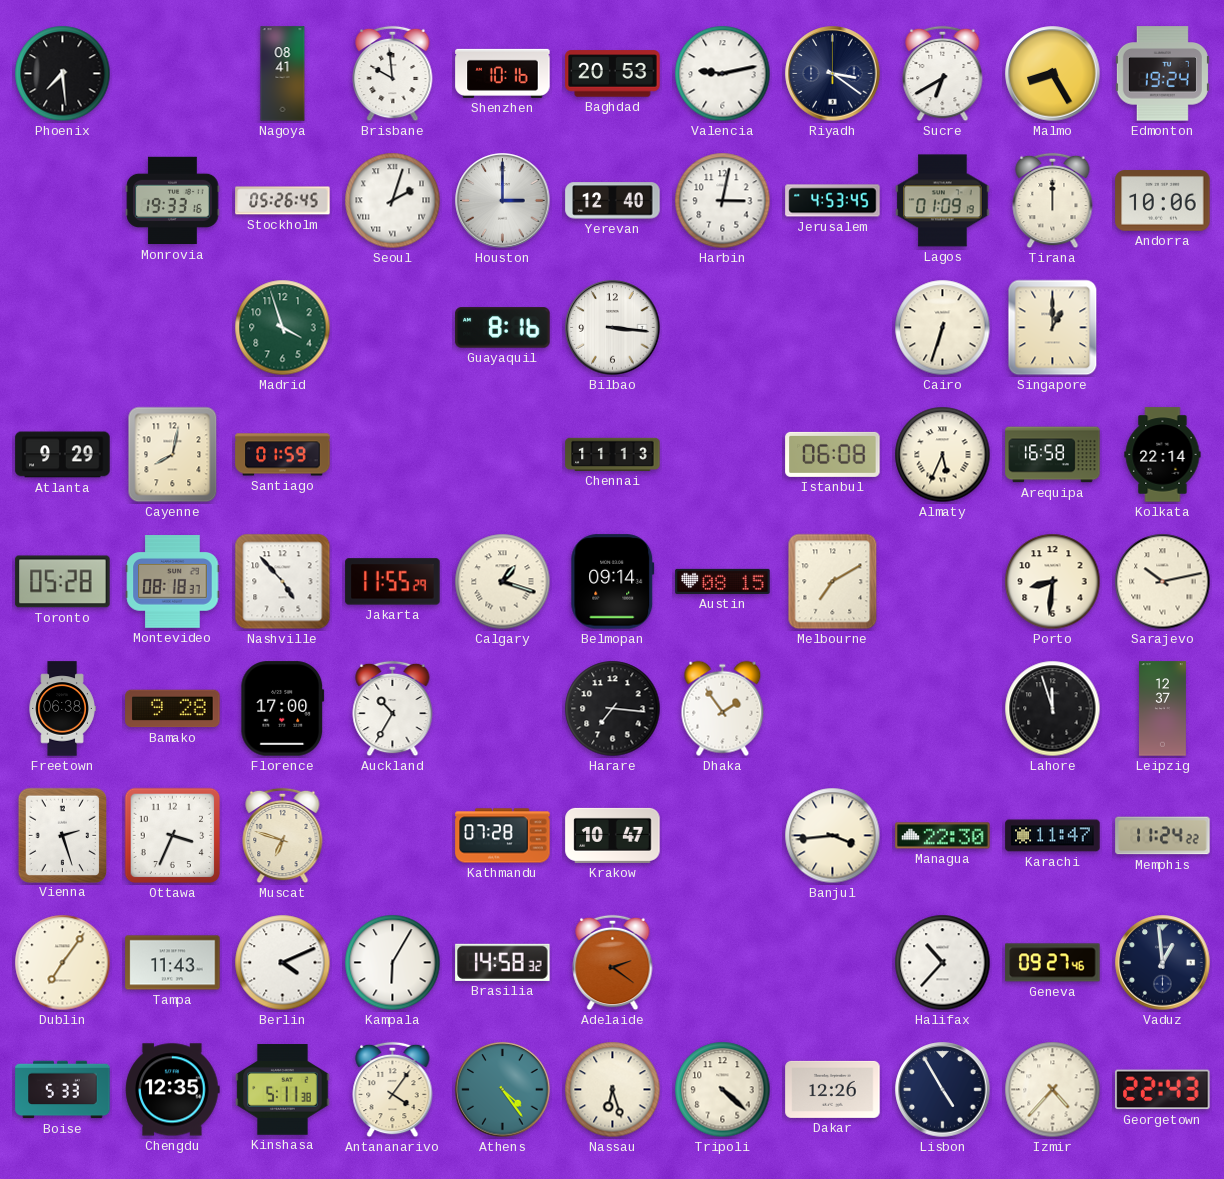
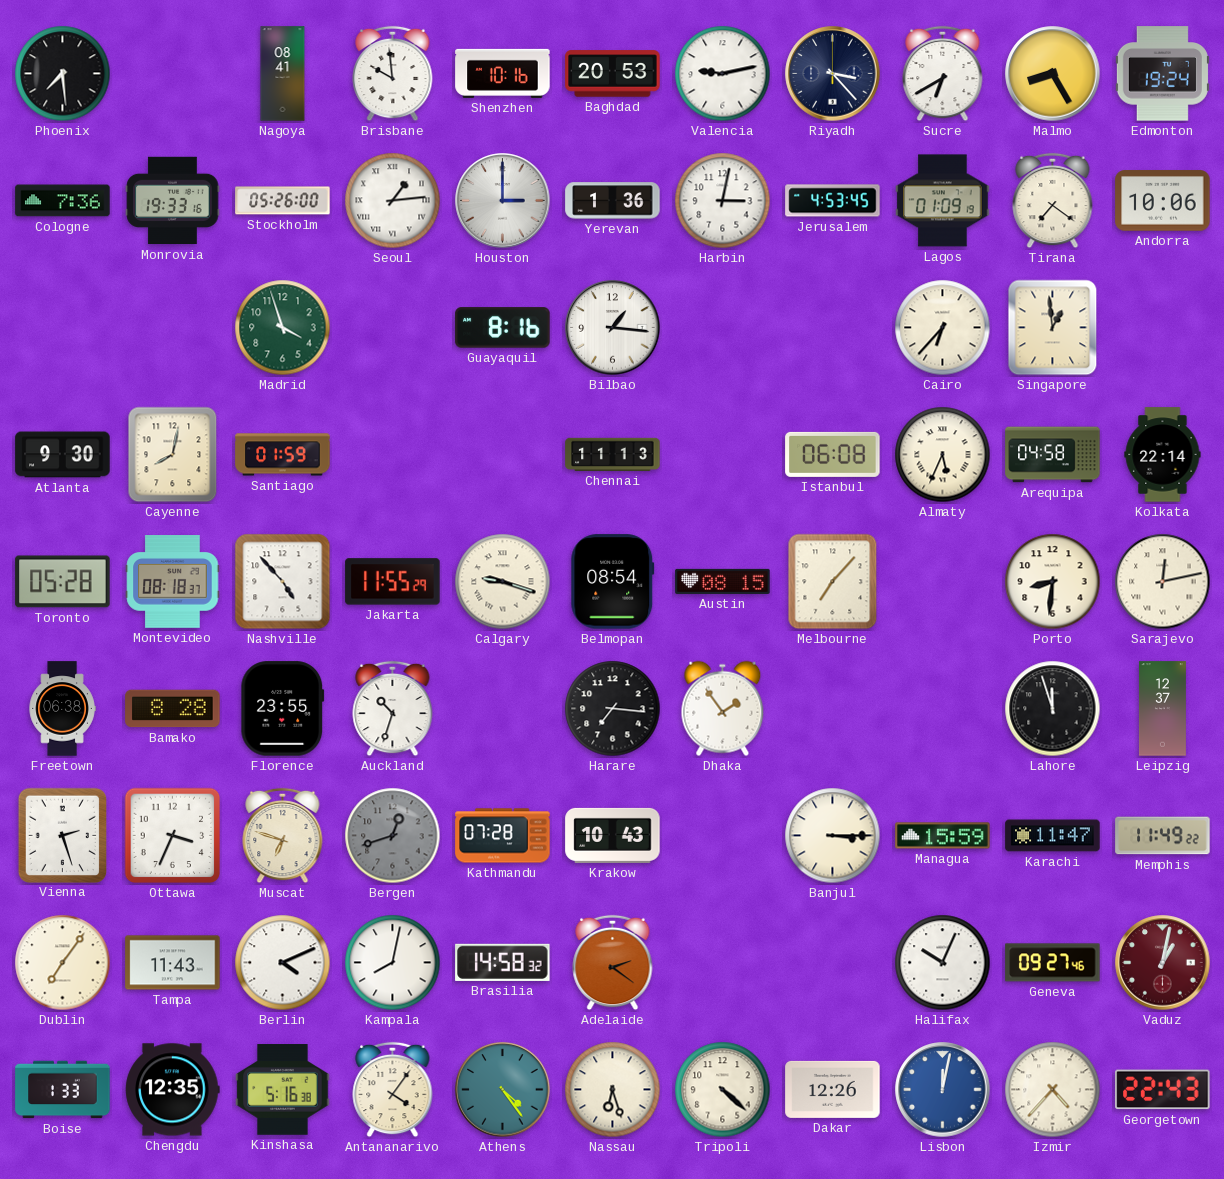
Riyadh: 3:21 -> 3:23 (833, 74)
Cologne: none -> 7:36 (63, 201)
Stockholm: 05:26:45 -> 05:26:00 (283, 201)
Seoul: 2:03 -> 1:14 (393, 201)
Yerevan: 12:40 -> 1:36 (613, 201)
Tirana: 12:00 -> 7:21 (1053, 201)
Bilbao: 3:16 -> 1:16 (613, 328)
Cairo: 6:33 -> 6:37 (943, 328)
Singapore: 1:00 -> 12:59 (1053, 328)
Atlanta: 9:29 -> 9:30 (63, 455)
Arequipa: 16:58 -> 04:58 (1053, 455)
Calgary: 1:18 -> 9:18 (503, 582)
Belmopan: 09:14 -> 08:54 (613, 582)
Melbourne: 7:10 -> 7:07 (833, 582)
Sarajevo: 10:13 -> 12:13 (1163, 582)
Bamako: 9:28 -> 8:28 (173, 709)
Florence: 17:00 -> 23:55 (283, 709)
Auckland: 10:35 -> 10:33 (393, 709)
Bergen: none -> 12:42 (393, 836)
Krakow: 10:47 -> 10:43 (613, 835)
Banjul: 3:44 -> 3:15 (833, 836)
Managua: 22:30 -> 15:59 (943, 836)
Memphis: 11:24 -> 11:49 (1163, 836)
Kampala: 6:05 -> 8:02 (393, 963)
Halifax: 10:37 -> 10:04 (943, 963)
Vaduz: 12:59 -> 1:02 (1163, 963)
Vaduz dial: navy -> burgundy (1163, 963)
Boise: 5:33 -> 1:33 (63, 1090)
Kinshasa: 5:11 -> 5:16 (283, 1090)
Lisbon: 4:55 -> 12:02 (943, 1090)
Lisbon dial: navy -> blue (943, 1090)
